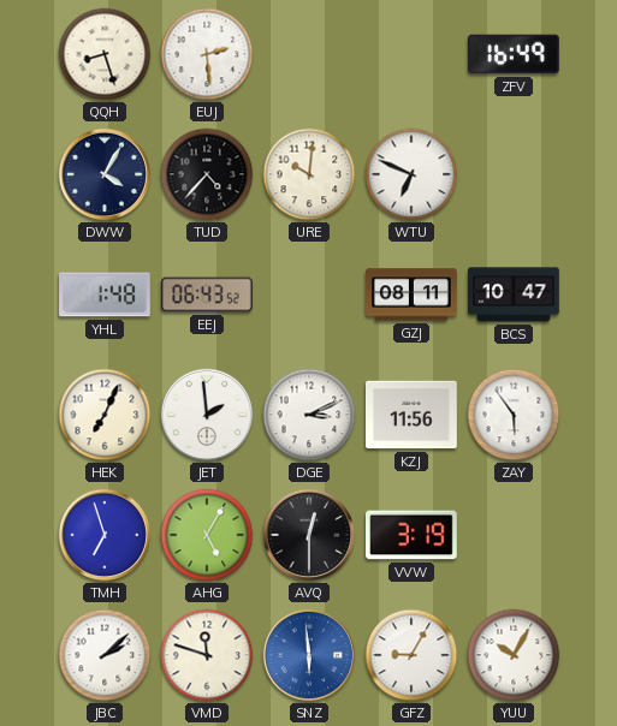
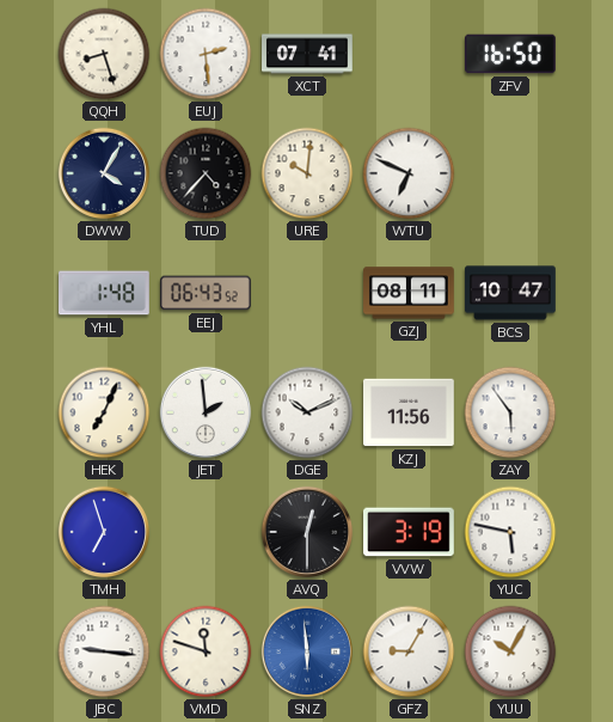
XCT: none -> 07:41 (308, 54)
ZFV: 16:49 -> 16:50 (511, 54)
DGE: 3:11 -> 10:11 (307, 412)
AHG: 5:05 -> none (207, 535)
YUC: none -> 5:47 (510, 532)
JBC: 2:08 -> 9:16 (104, 651)
